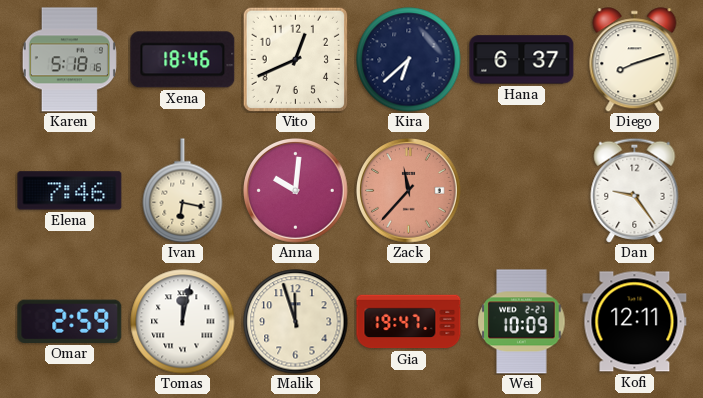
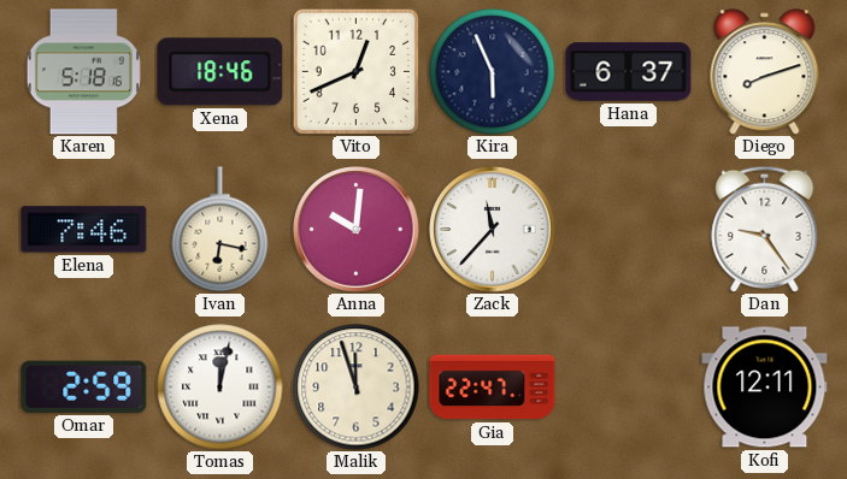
Kira: 6:38 -> 5:56 (493, 72)
Zack dial: salmon -> white (493, 230)
Gia: 19:47 -> 22:47 (493, 388)
Wei: 10:09 -> none (522, 322)
